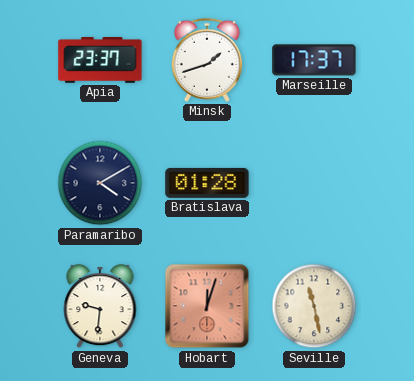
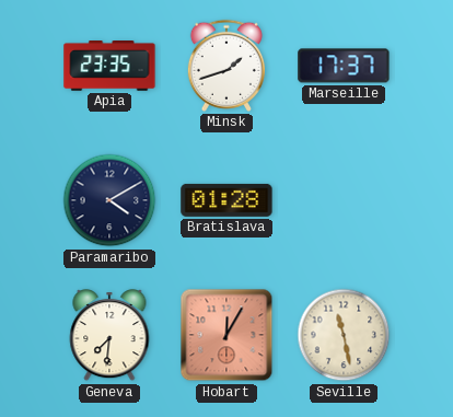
Apia: 23:37 -> 23:35 (109, 67)
Geneva: 9:31 -> 7:31 (109, 336)
Hobart: 12:03 -> 12:05 (226, 335)
